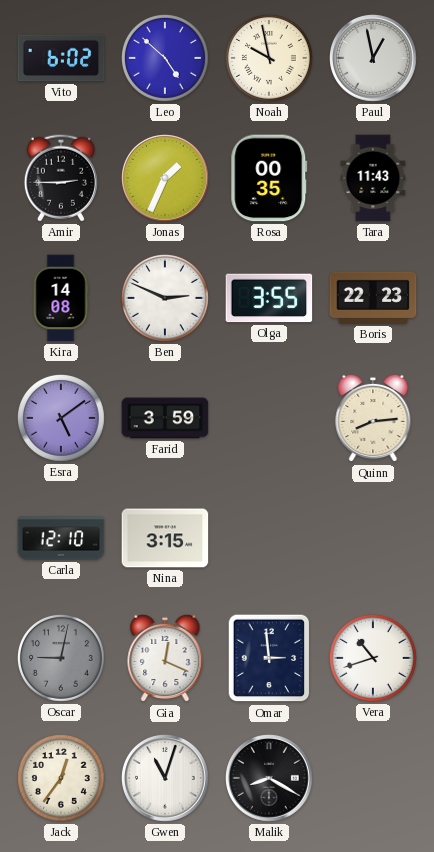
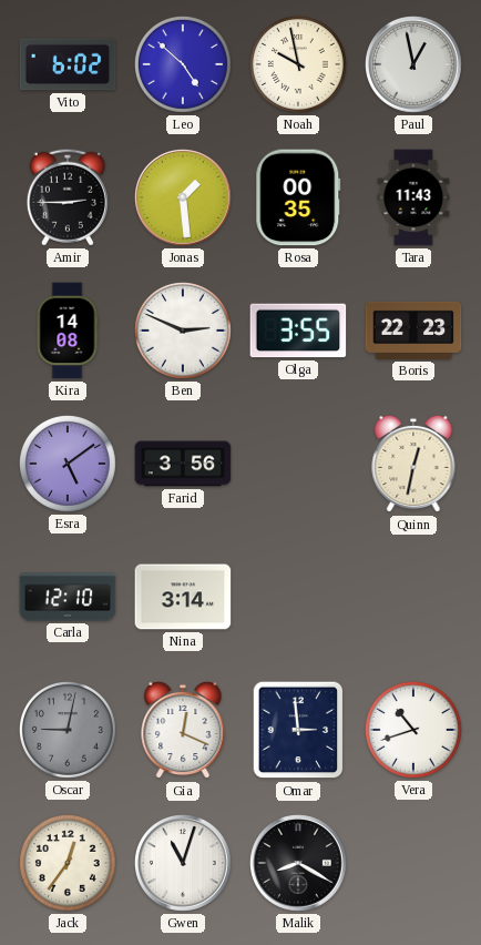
Jonas: 1:34 -> 1:29 (184, 199)
Farid: 3:59 -> 3:56 (183, 464)
Quinn: 8:14 -> 12:32 (413, 464)
Nina: 3:15 -> 3:14 (183, 597)
